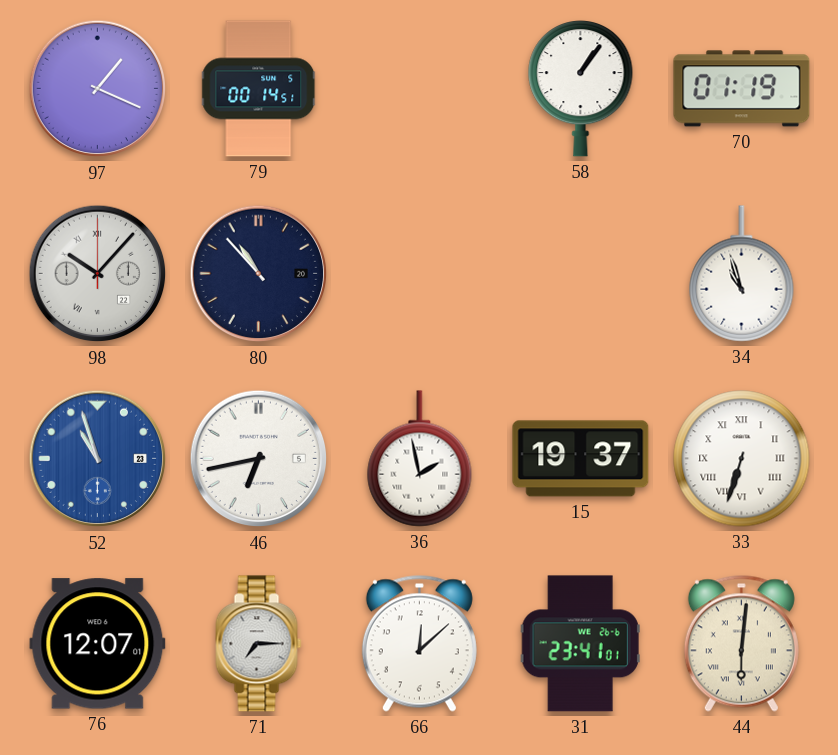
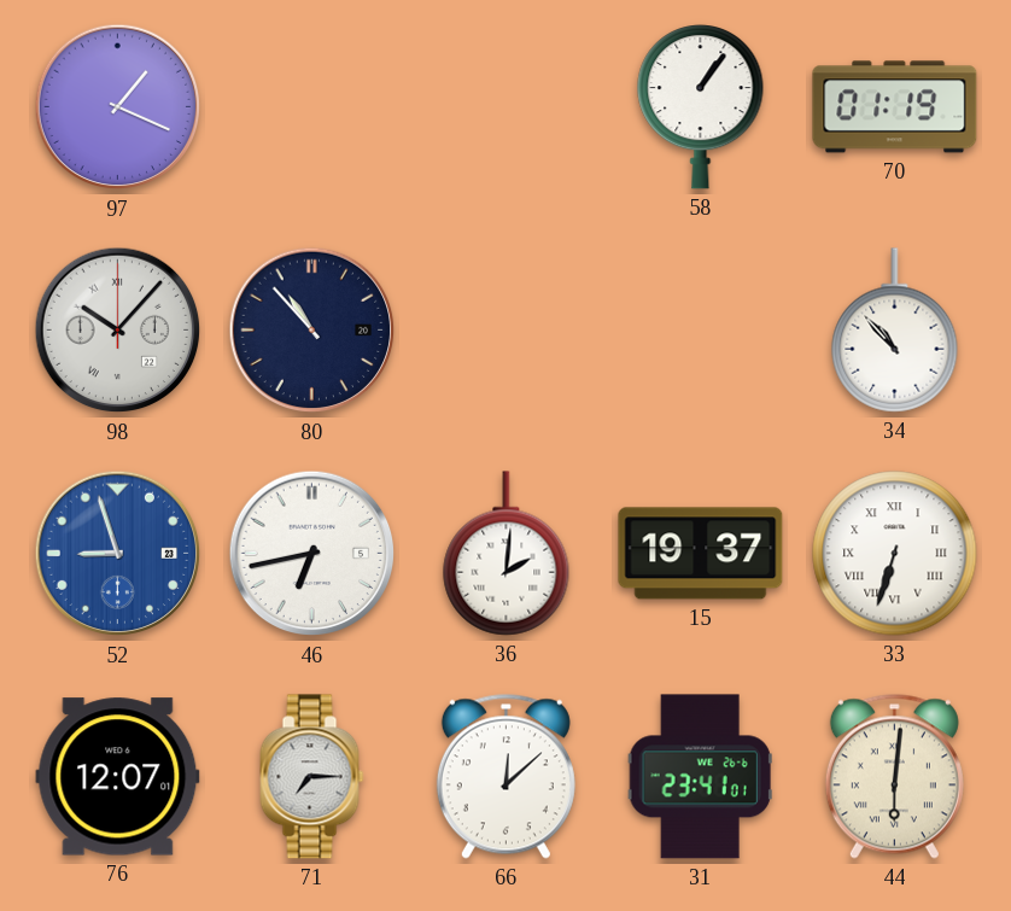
79: 00:14 -> none (259, 89)
34: 10:57 -> 10:53 (895, 331)
52: 10:57 -> 8:57 (118, 554)
36: 1:58 -> 2:01 (507, 554)
